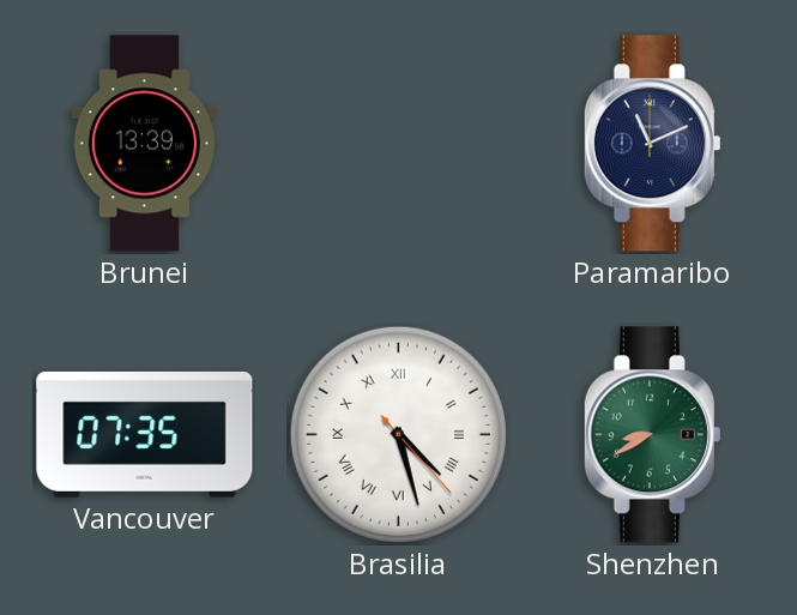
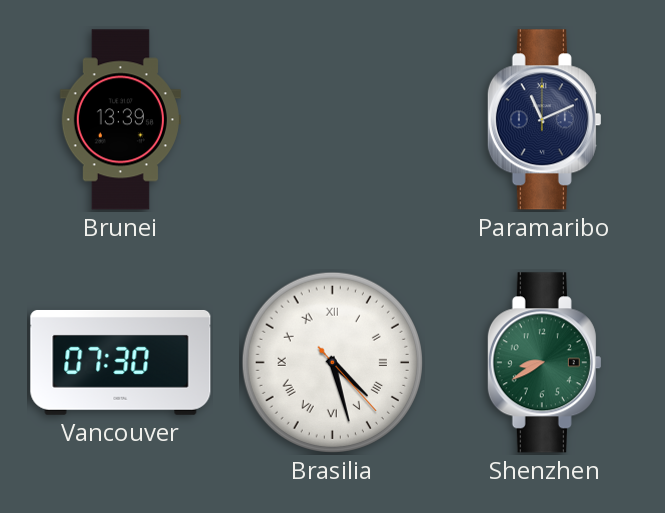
Vancouver: 07:35 -> 07:30 (121, 362)
